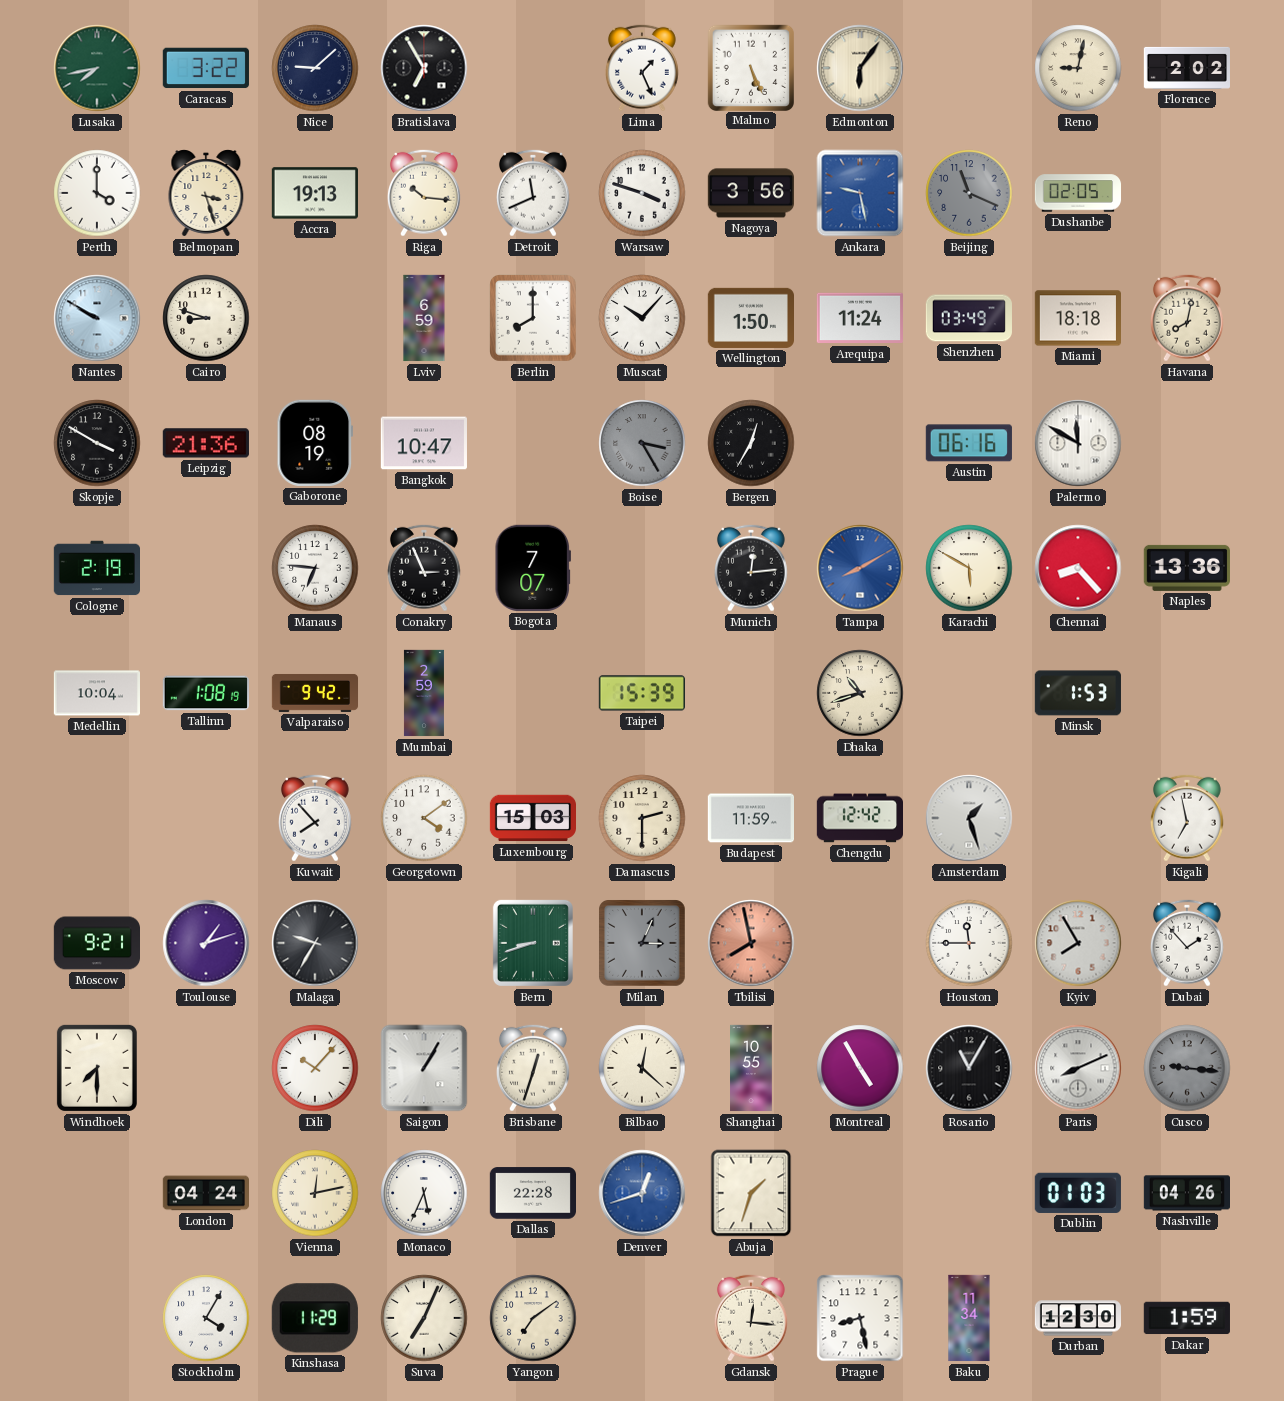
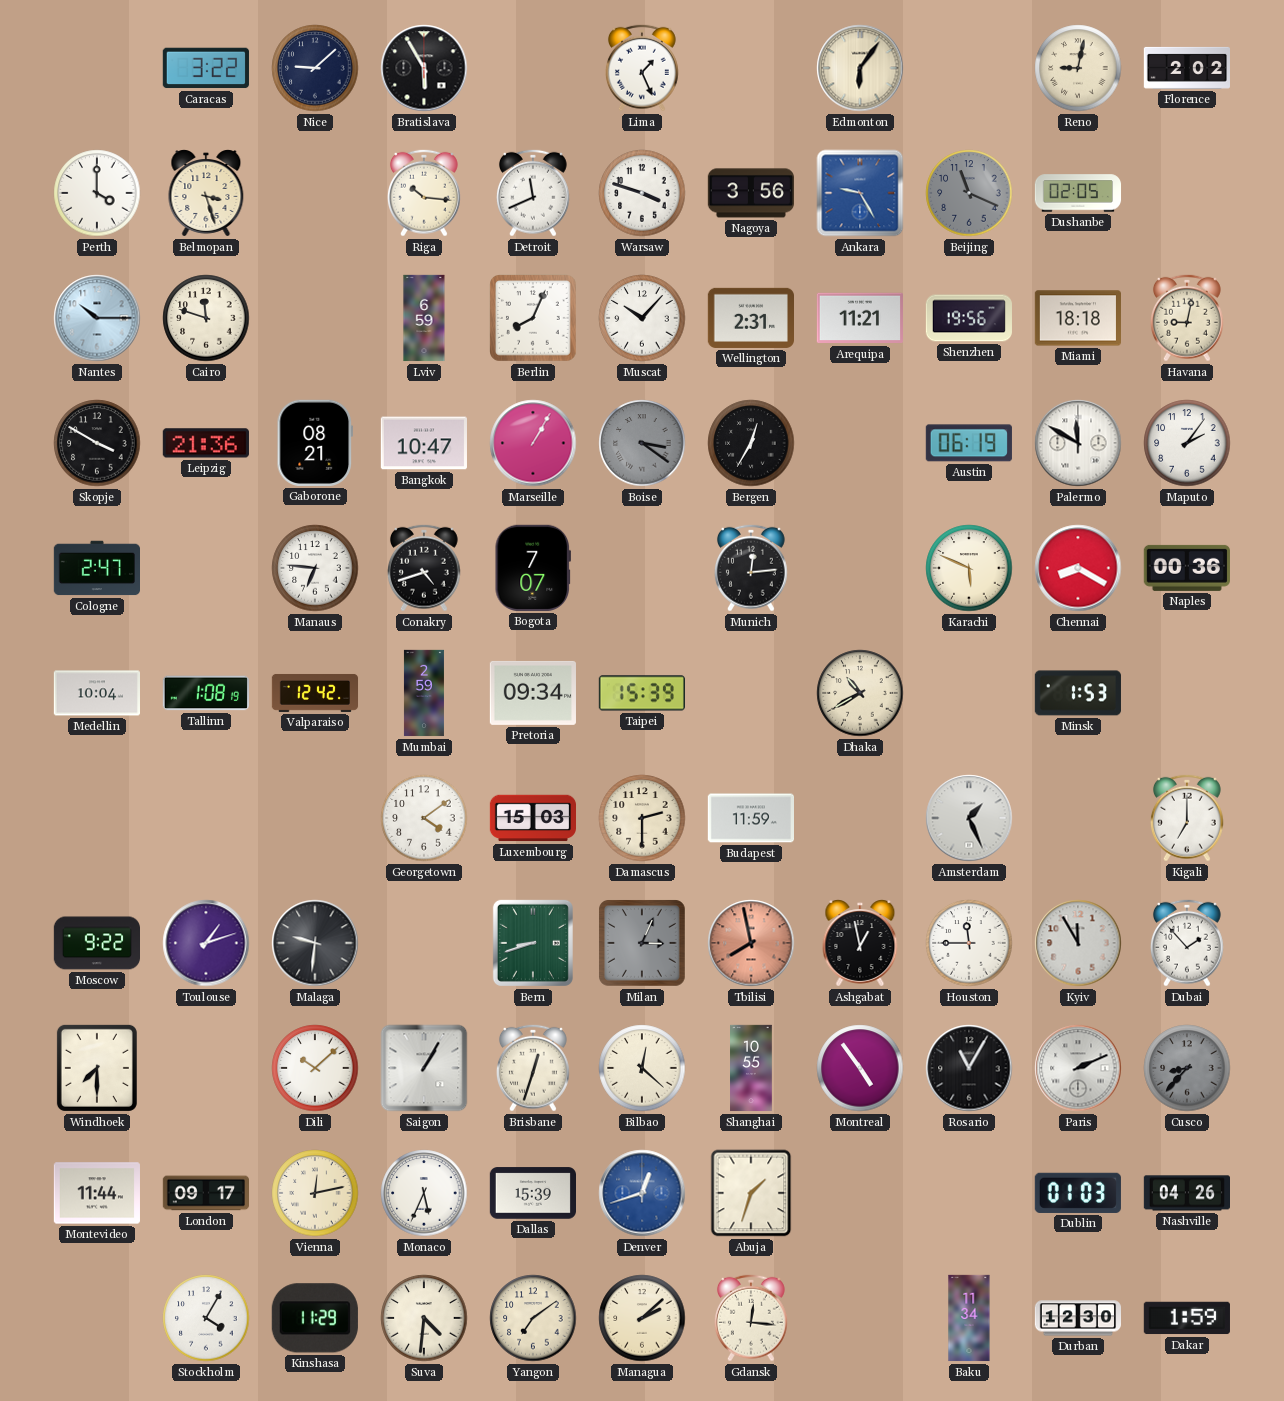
Lusaka: 7:43 -> none (97, 68)
Bratislava: 6:55 -> 5:55 (424, 68)
Malmo: 5:26 -> none (750, 67)
Accra: 19:13 -> none (315, 193)
Ankara: 9:28 -> 9:25 (860, 193)
Nantes: 9:50 -> 10:15 (97, 318)
Cairo: 8:48 -> 11:48 (206, 318)
Berlin: 8:00 -> 8:04 (534, 319)
Wellington: 1:50 -> 2:31 (750, 318)
Arequipa: 11:24 -> 11:21 (860, 318)
Shenzhen: 03:49 -> 19:56 (968, 318)
Havana: 8:02 -> 9:02 (1187, 318)
Gaborone: 08:19 -> 08:21 (314, 443)
Marseille: none -> 1:05 (533, 443)
Boise: 3:25 -> 3:21 (642, 443)
Austin: 06:16 -> 06:19 (969, 443)
Maputo: none -> 2:06 (1187, 443)
Cologne: 2:19 -> 2:47 (96, 568)
Conakry: 2:56 -> 4:42 (424, 568)
Tampa: 8:10 -> none (860, 568)
Karachi: 5:50 -> 5:49 (969, 568)
Chennai: 8:23 -> 8:20 (1078, 568)
Naples: 13:36 -> 00:36 (1187, 568)
Valparaiso: 9:42 -> 12:42 (315, 693)
Pretoria: none -> 09:34 (533, 693)
Dhaka: 10:42 -> 10:40 (860, 693)
Kuwait: 7:53 -> none (315, 818)
Chengdu: 12:42 -> none (859, 818)
Amsterdam: 1:27 -> 1:26 (969, 818)
Kigali: 6:58 -> 7:00 (1187, 818)
Moscow: 9:21 -> 9:22 (96, 943)
Malaga: 9:35 -> 9:31 (315, 943)
Ashgabat: none -> 12:58 (860, 943)
Kyiv: 7:55 -> 11:55 (1078, 943)
Dili: 10:07 -> 10:08 (315, 1068)
Montreal: 4:55 -> 4:54 (860, 1068)
Paris: 8:11 -> 2:11 (1078, 1068)
Cusco: 9:16 -> 8:37 (1187, 1068)
Montevideo: none -> 11:44 (96, 1193)
London: 04:24 -> 09:17 (205, 1193)
Dallas: 22:28 -> 15:39 (532, 1193)
Suva: 7:04 -> 4:31 (424, 1318)
Managua: none -> 2:08 (642, 1318)
Prague: 8:28 -> none (860, 1318)
